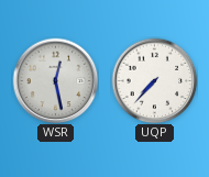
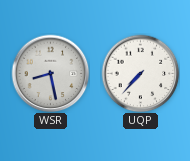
WSR: 12:28 -> 8:28 (50, 73)
